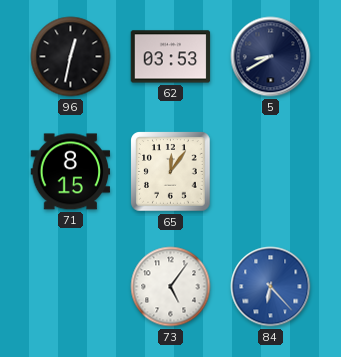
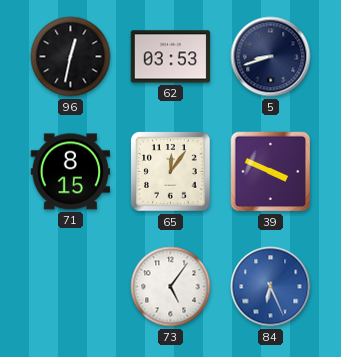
5: 8:40 -> 8:42 (271, 57)
39: none -> 3:49 (271, 172)
84: 6:23 -> 6:26 (271, 287)
